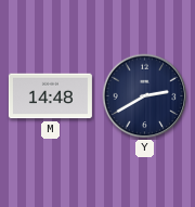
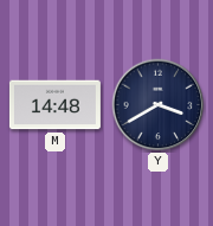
Y: 2:40 -> 3:40 (159, 105)
